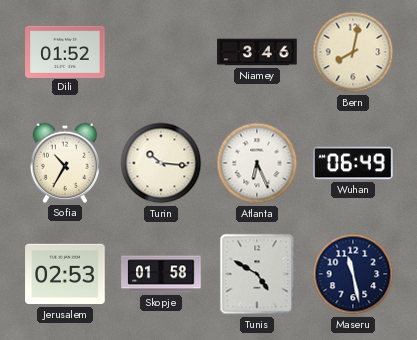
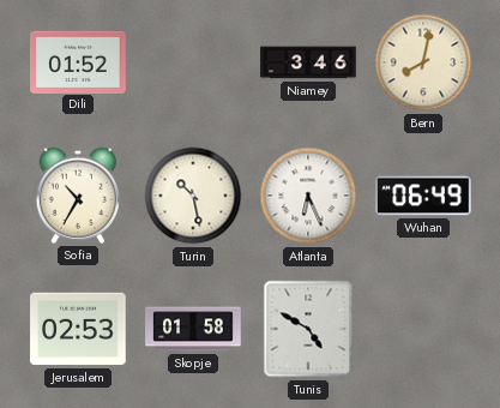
Turin: 10:16 -> 10:28 (193, 196)
Maseru: 11:28 -> none (353, 274)
